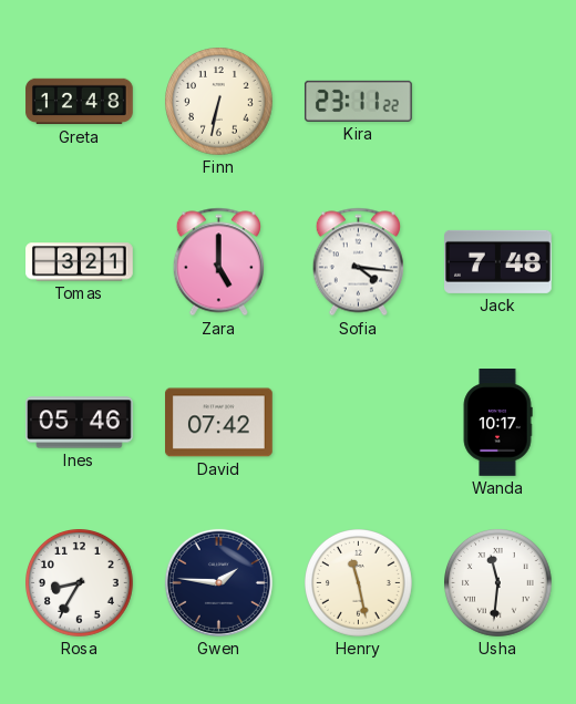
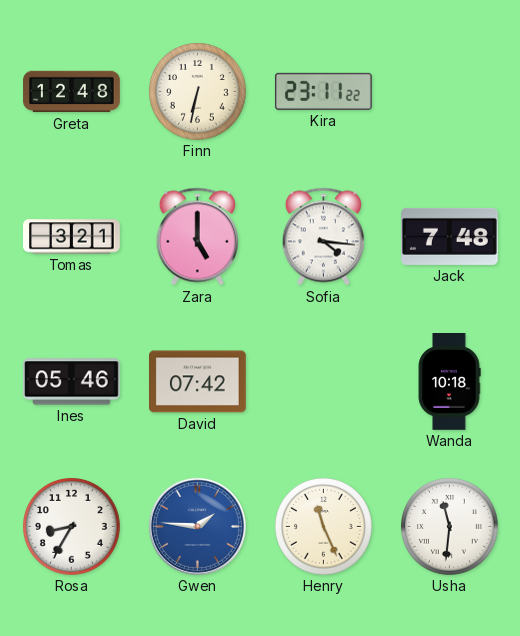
Wanda: 10:17 -> 10:18 (449, 382)
Gwen dial: navy -> blue (197, 526)
Henry: 11:28 -> 11:26 (324, 527)
